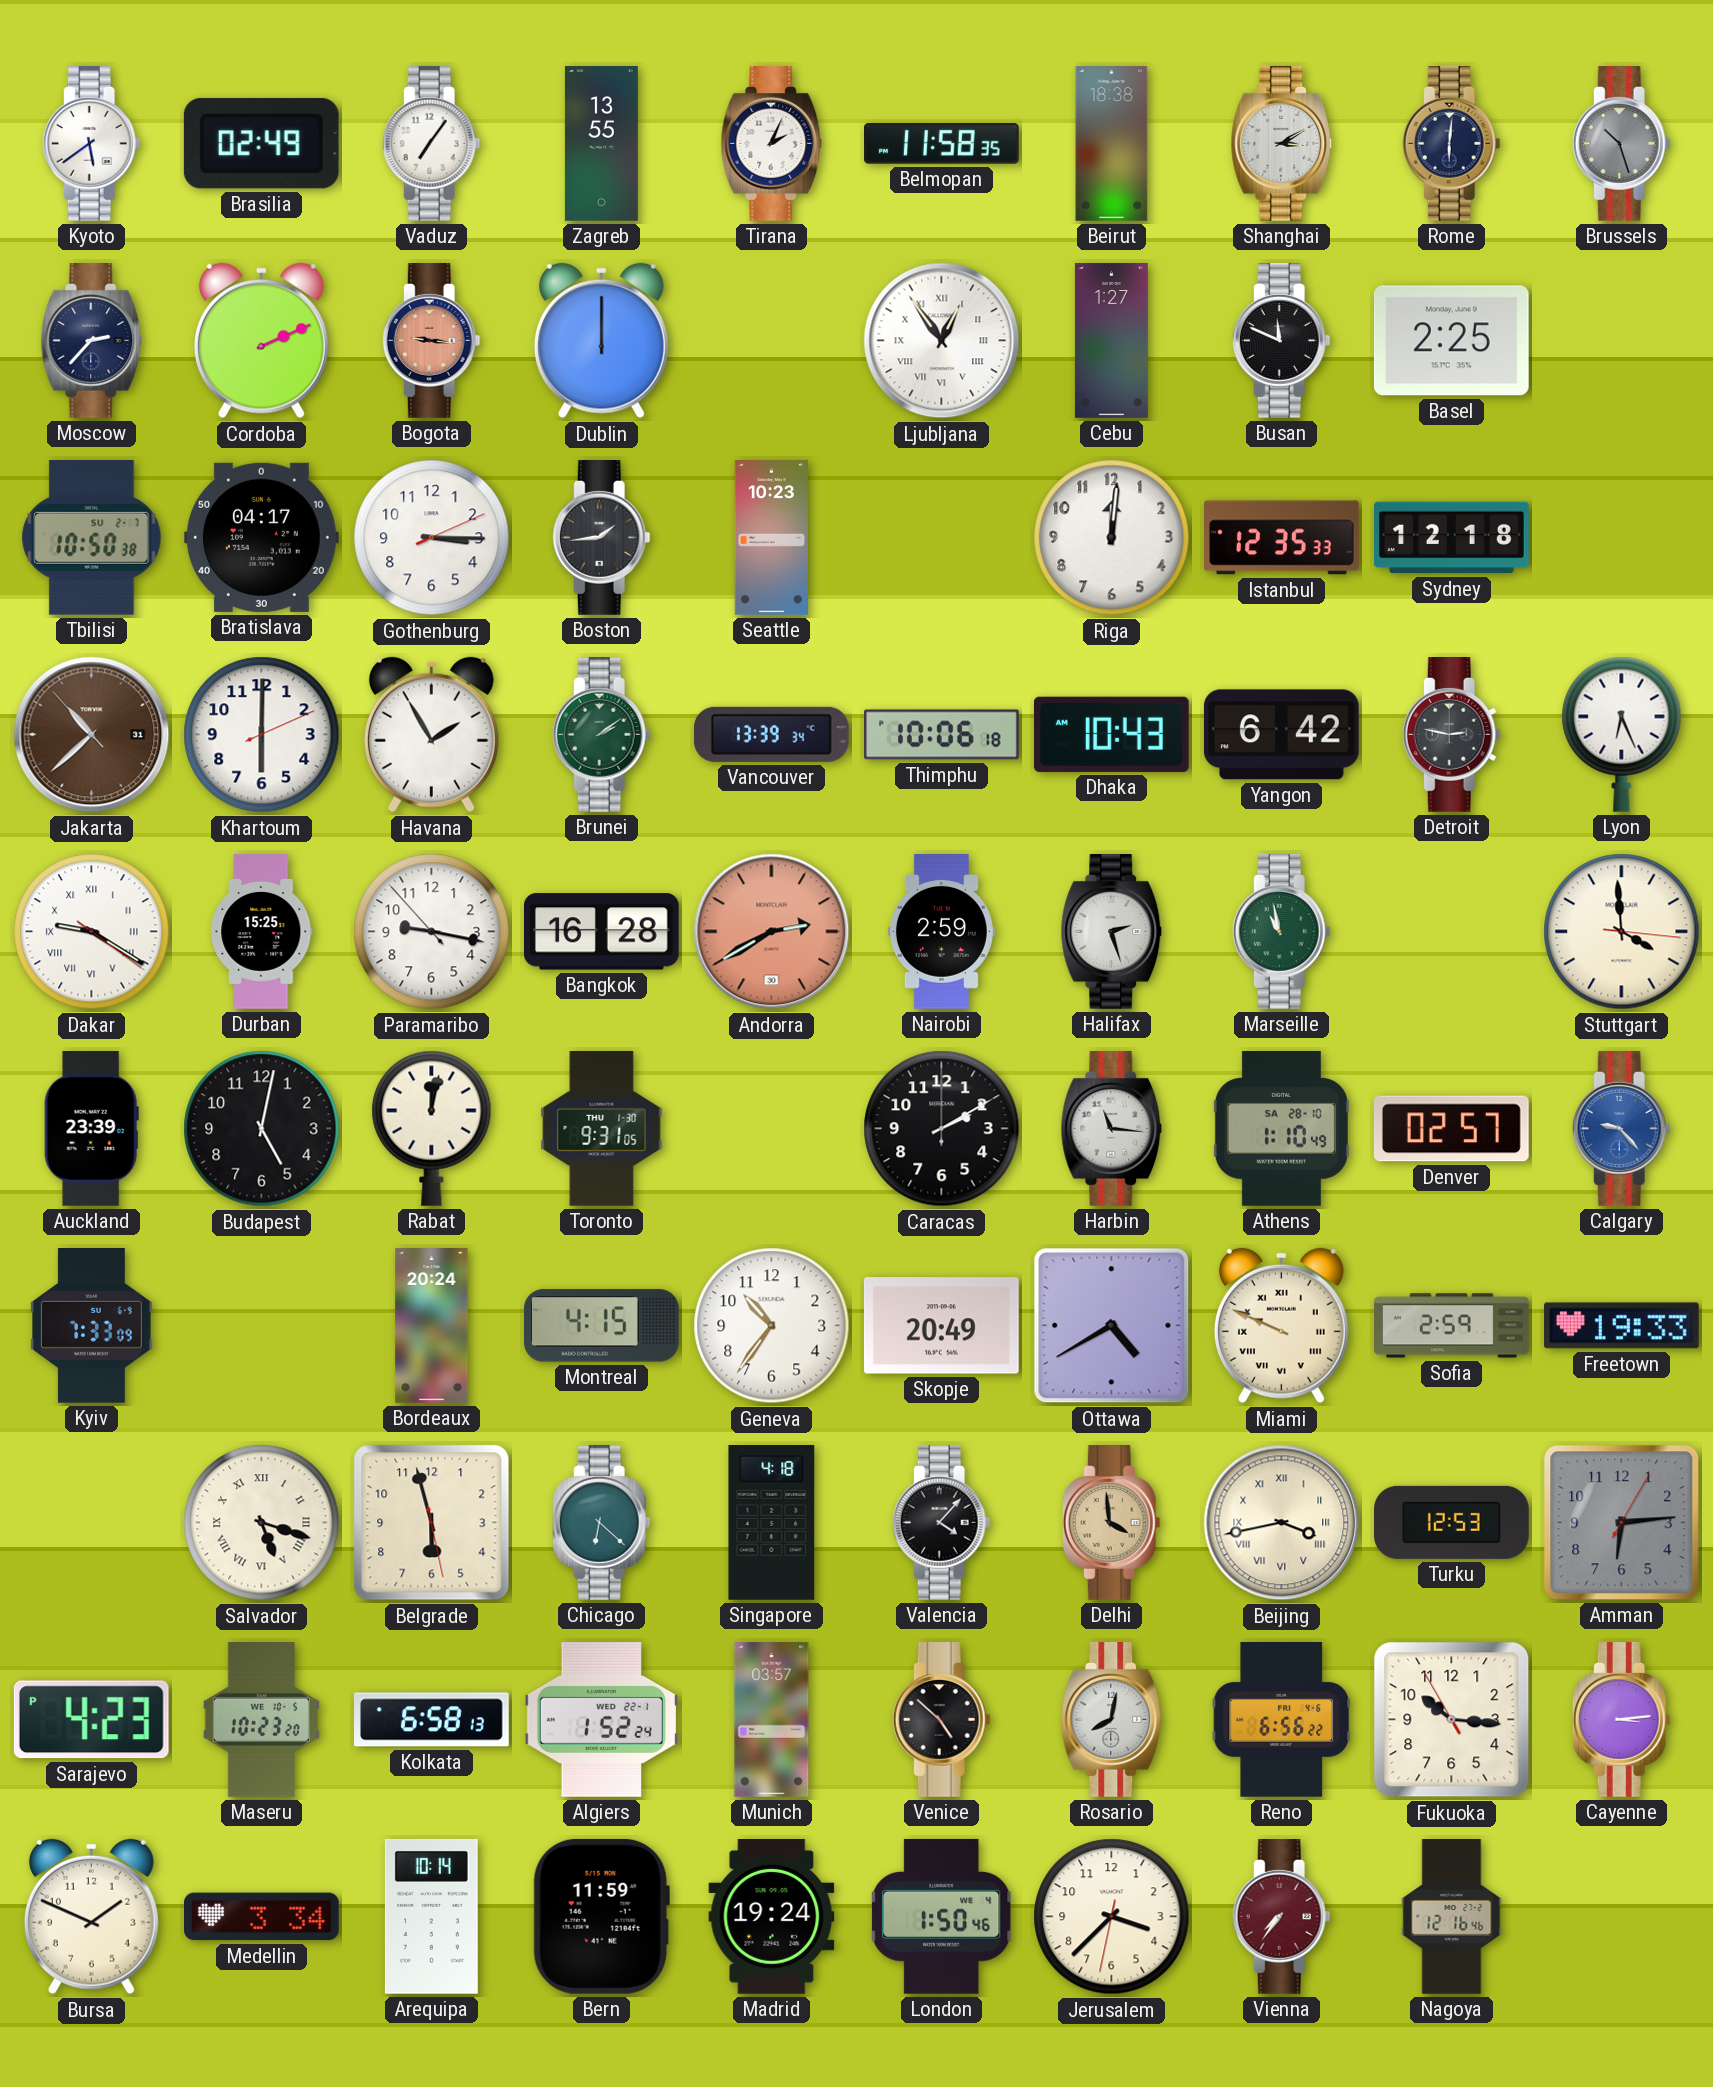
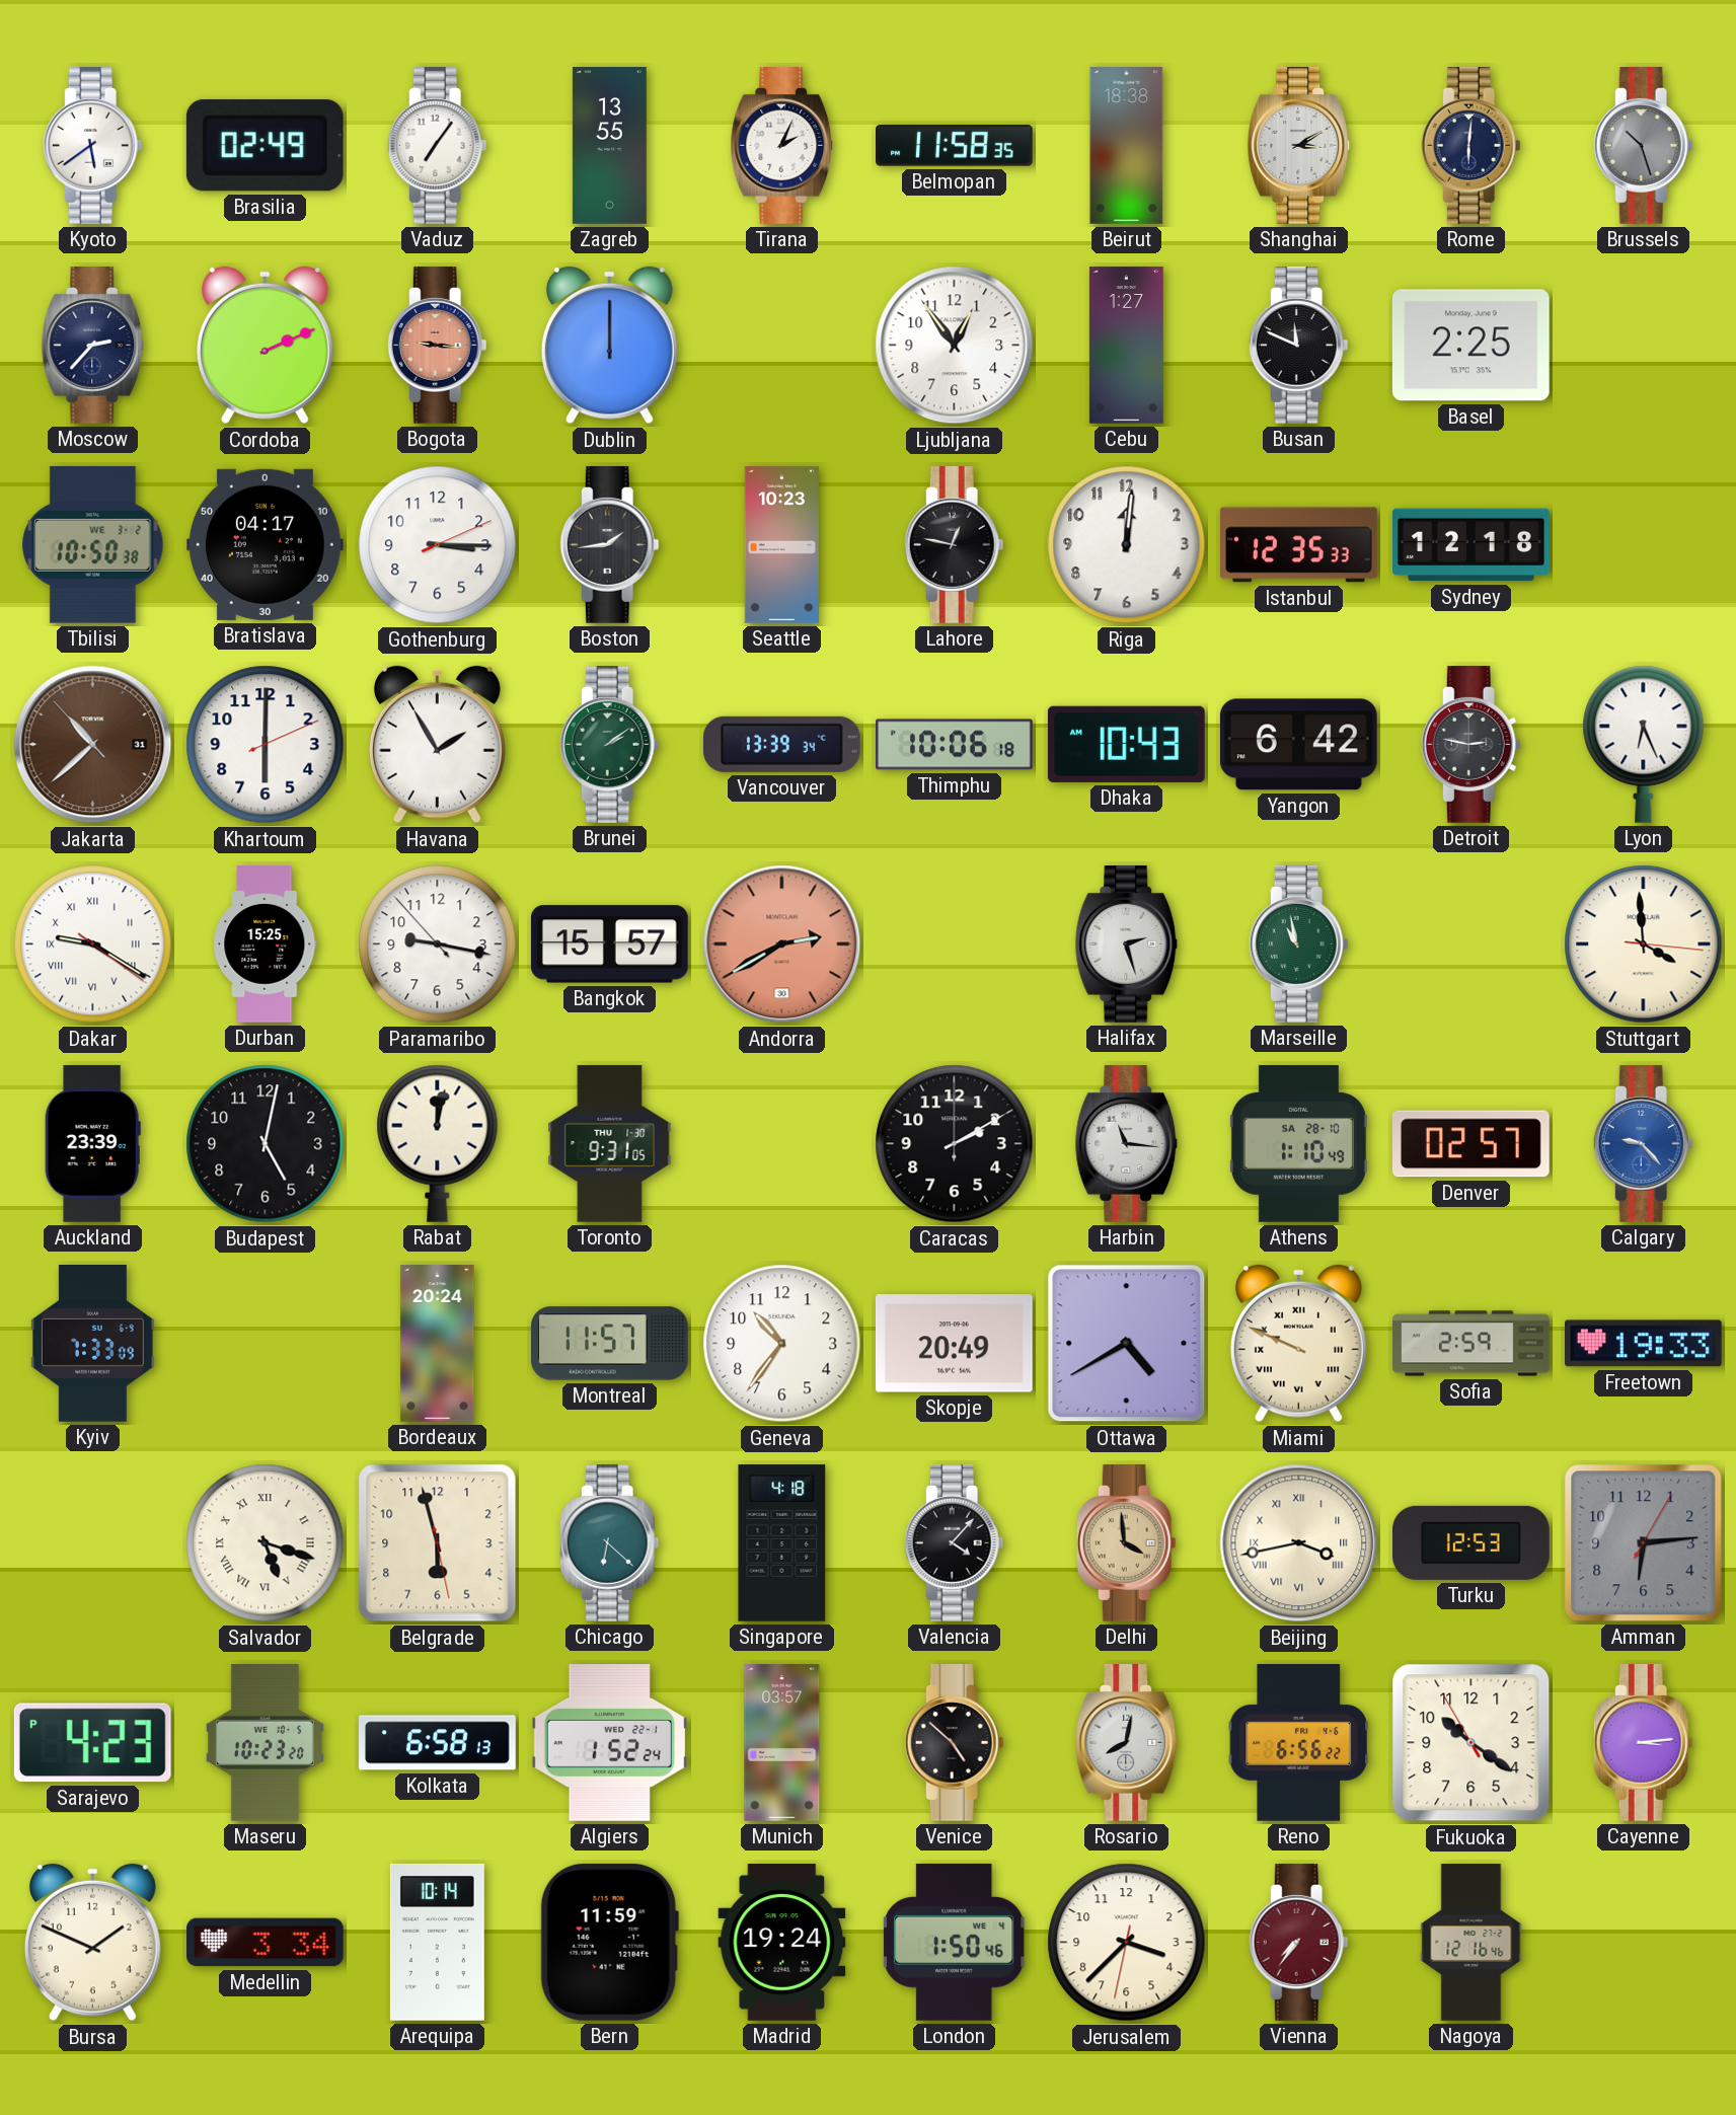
Ljubljana numerals: Roman -> Arabic (955, 346)
Tbilisi date: SU 2-7 -> WE 3-2 (93, 544)
Lahore: none -> 12:47 (954, 545)
Bangkok: 16:28 -> 15:57 (609, 945)
Nairobi: 2:59 -> none (941, 932)
Montreal: 4:15 -> 11:57 (610, 1344)
Fukuoka: 10:15 -> 10:20 (1471, 1743)
